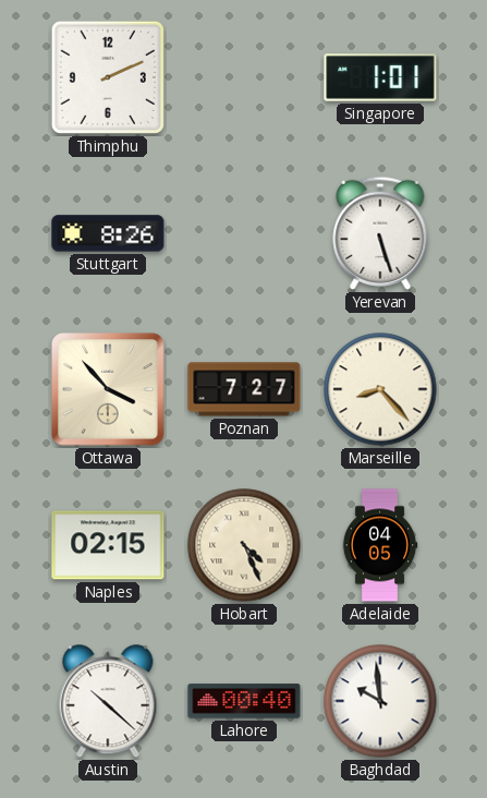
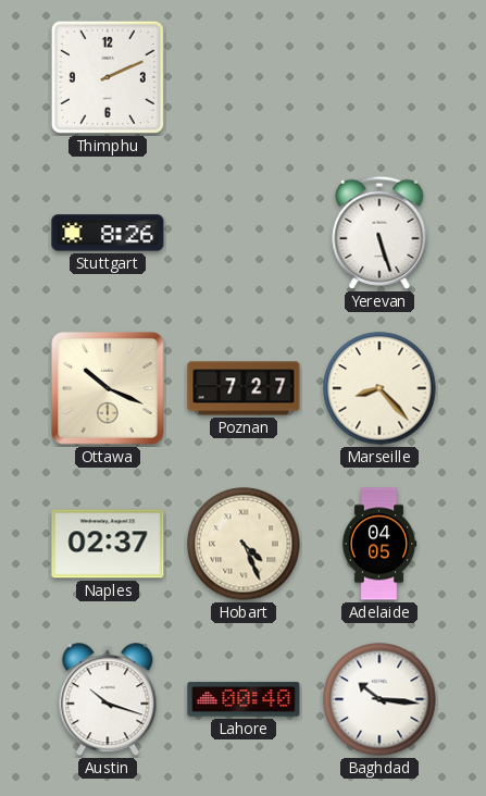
Singapore: 1:01 -> none (380, 77)
Ottawa: 3:53 -> 10:19 (109, 389)
Naples: 02:15 -> 02:37 (108, 544)
Austin: 10:22 -> 10:18 (108, 700)
Baghdad: 9:59 -> 10:16 (379, 699)
